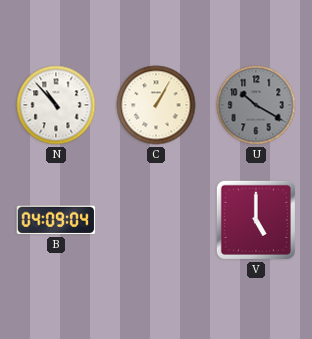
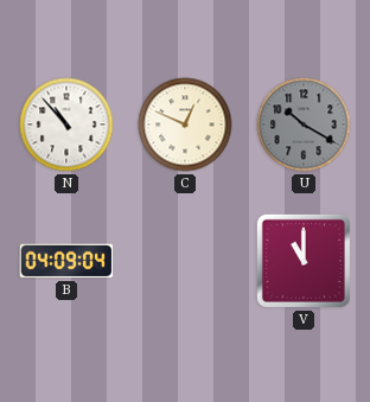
C: 1:05 -> 12:49 (185, 125)
V: 5:00 -> 11:00 (304, 261)
